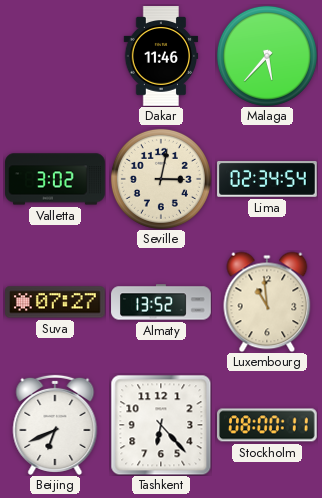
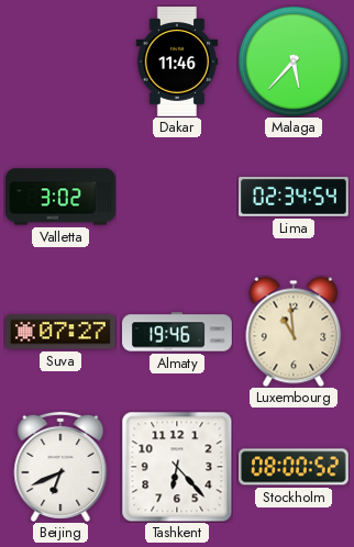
Seville: 3:02 -> none (161, 179)
Almaty: 13:52 -> 19:46 (177, 332)
Stockholm: 08:00:11 -> 08:00:52 (295, 467)
